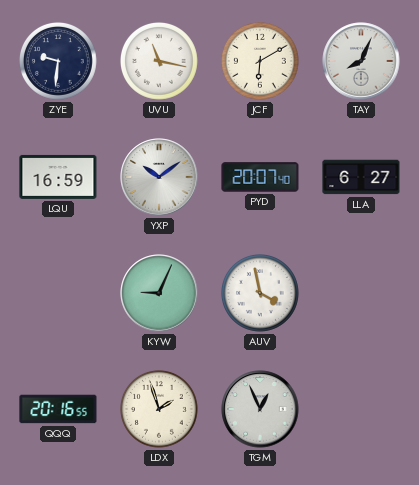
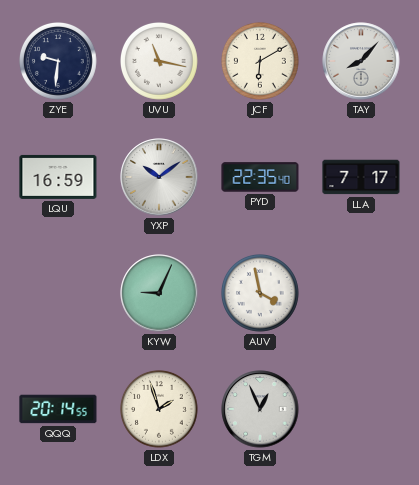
TAY: 8:04 -> 8:07 (361, 61)
PYD: 20:07 -> 22:35 (260, 177)
LLA: 6:27 -> 7:17 (361, 177)
QQQ: 20:16 -> 20:14 (58, 409)
